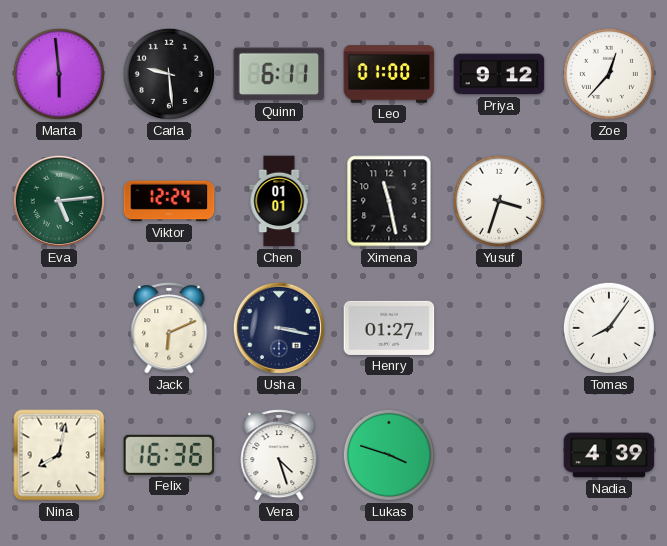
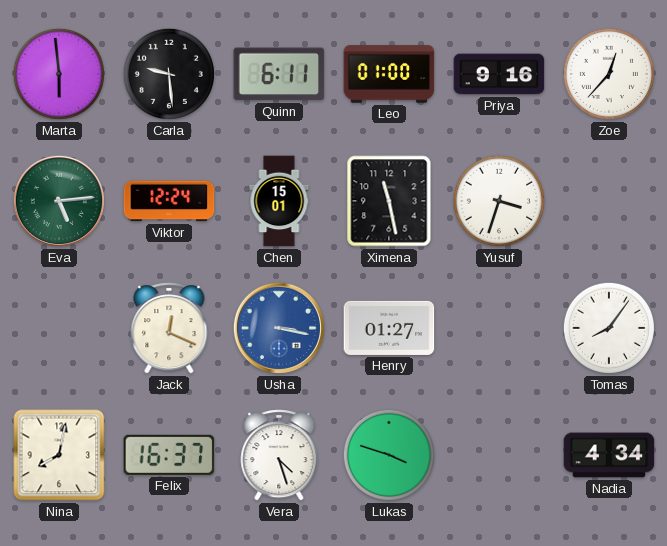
Priya: 9:12 -> 9:16 (499, 74)
Chen: 01:01 -> 15:01 (279, 201)
Jack: 6:11 -> 12:19 (169, 328)
Usha dial: navy -> blue (279, 328)
Felix: 16:36 -> 16:37 (169, 455)
Nadia: 4:39 -> 4:34 (609, 455)
